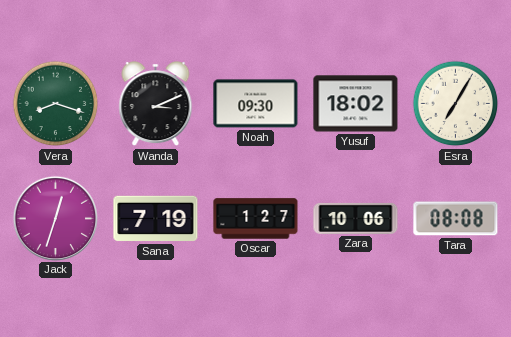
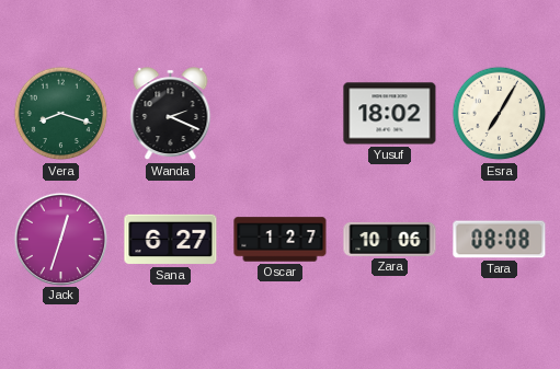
Wanda: 3:11 -> 2:19 (171, 114)
Noah: 09:30 -> none (256, 104)
Sana: 7:19 -> 6:27 (171, 240)
